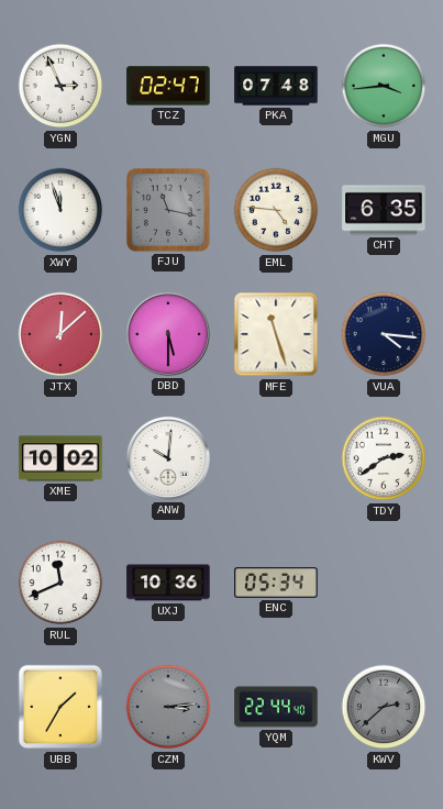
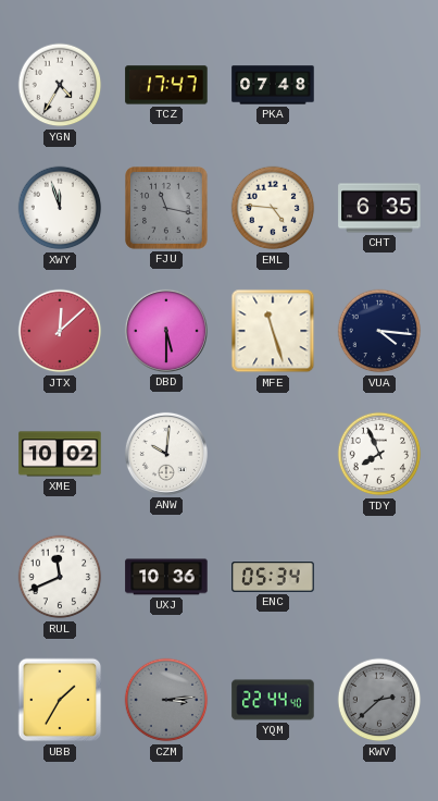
YGN: 2:56 -> 4:35 (60, 85)
TCZ: 02:47 -> 17:47 (166, 85)
MGU: 3:44 -> none (384, 86)
TDY: 2:39 -> 7:56 (379, 454)
